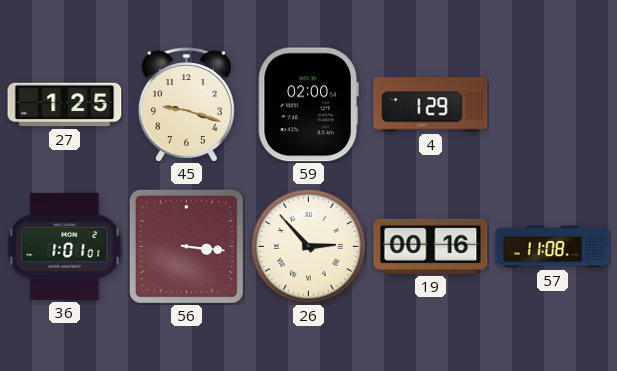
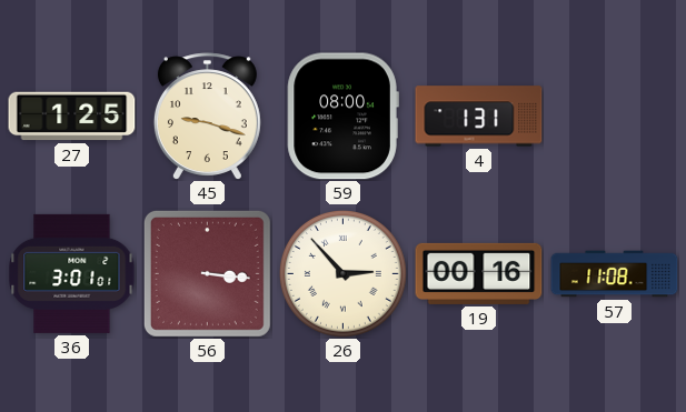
59: 02:00 -> 08:00 (342, 117)
4: 1:29 -> 1:31 (479, 117)
36: 1:01 -> 3:01 (72, 273)
